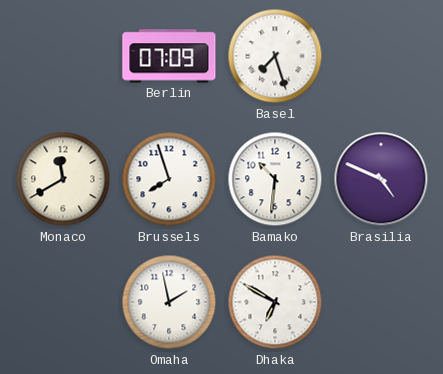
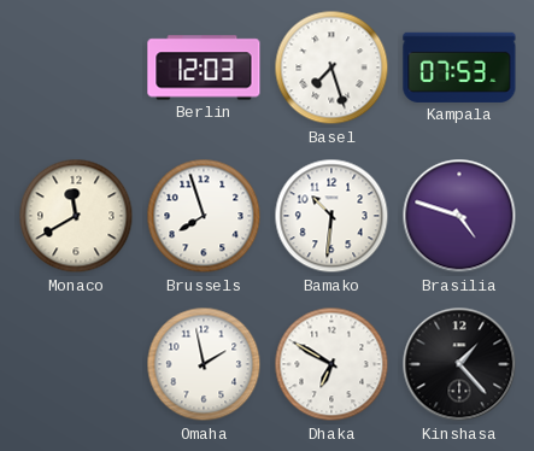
Berlin: 07:09 -> 12:03 (204, 68)
Kampala: none -> 07:53 (459, 68)
Brasilia: 4:49 -> 4:48 (459, 216)
Kinshasa: none -> 1:23 (459, 364)
